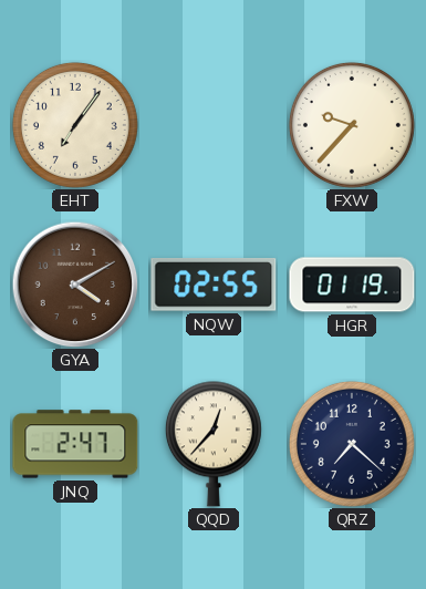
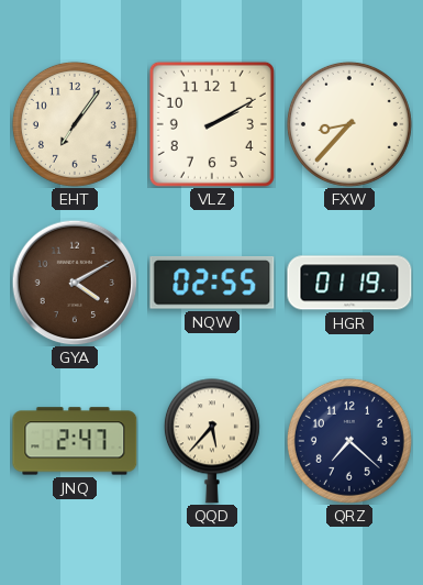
VLZ: none -> 2:10 (212, 124)
FXW: 9:37 -> 8:37 (349, 124)
QQD: 12:37 -> 5:37 (212, 441)
